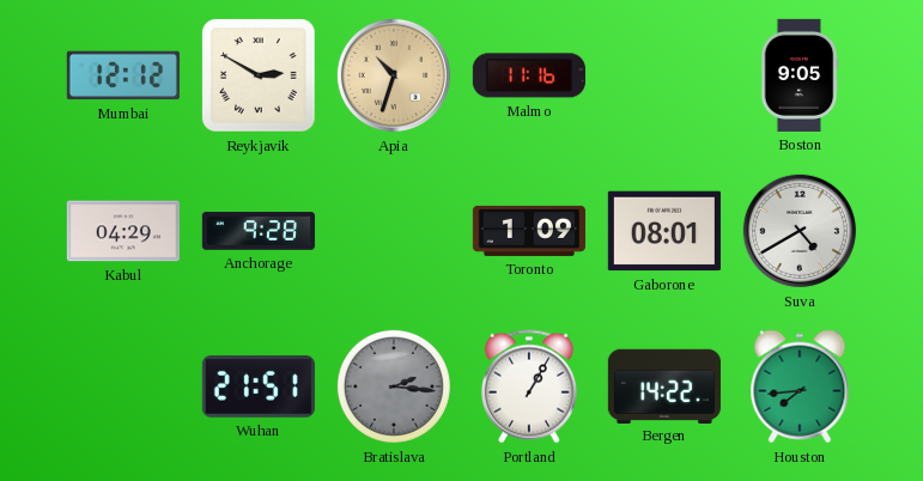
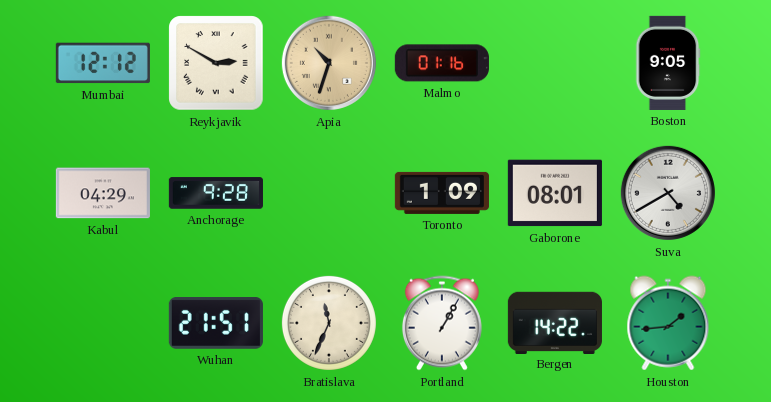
Malmo: 11:16 -> 01:16 (442, 63)
Bratislava: 2:16 -> 11:34 (329, 323)
Bratislava dial: grey -> cream (329, 323)
Houston: 7:44 -> 1:44 (668, 323)
